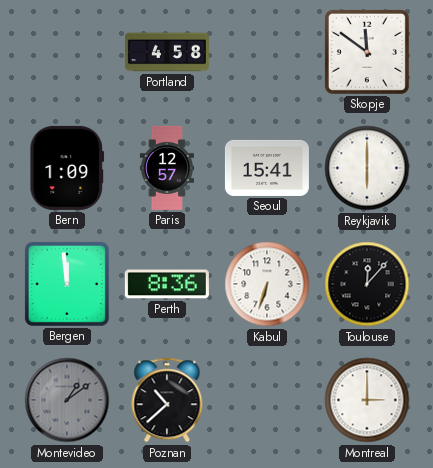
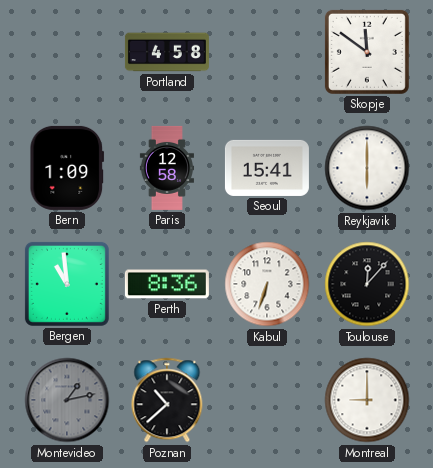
Paris: 12:57 -> 12:58 (166, 168)
Bergen: 11:59 -> 10:59 (67, 284)
Montevideo: 1:09 -> 1:13 (67, 400)
Montreal: 3:00 -> 9:00 (367, 400)
